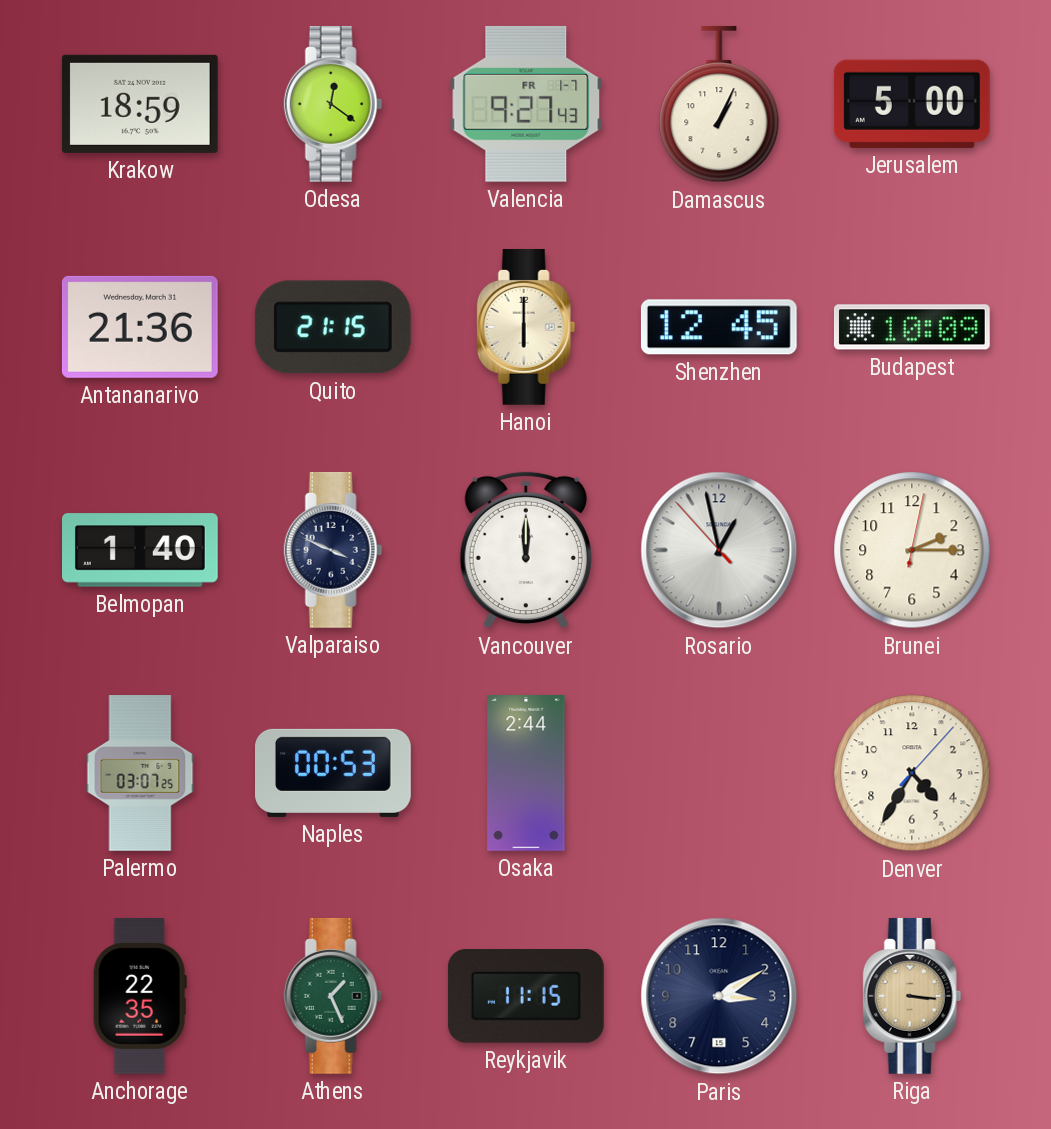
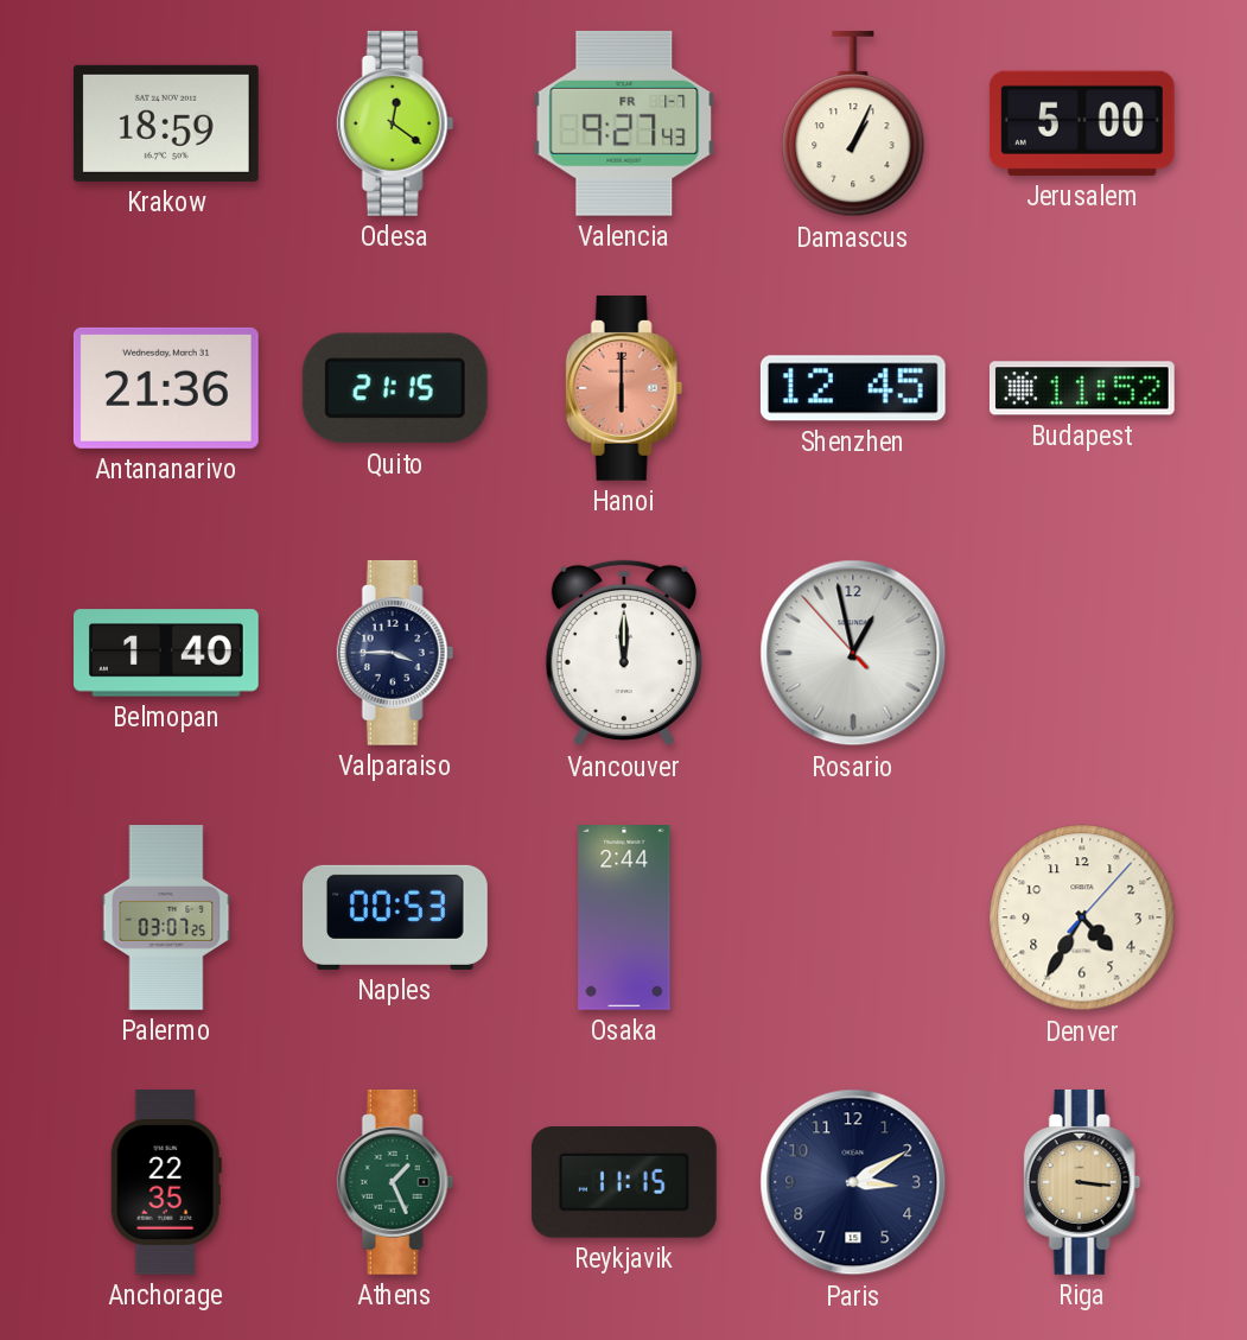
Hanoi dial: cream -> salmon (624, 388)
Budapest: 10:09 -> 11:52 (1082, 388)
Valparaiso: 3:49 -> 3:45 (395, 653)
Brunei: 2:15 -> none (912, 550)
